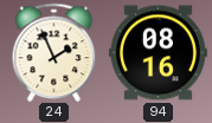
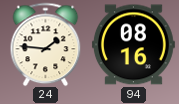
24: 1:56 -> 1:46 (46, 44)
